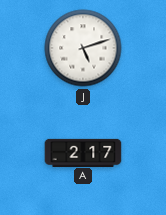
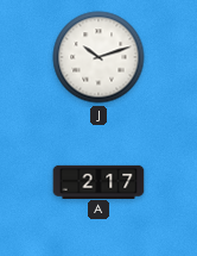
J: 5:12 -> 10:12 (99, 57)
